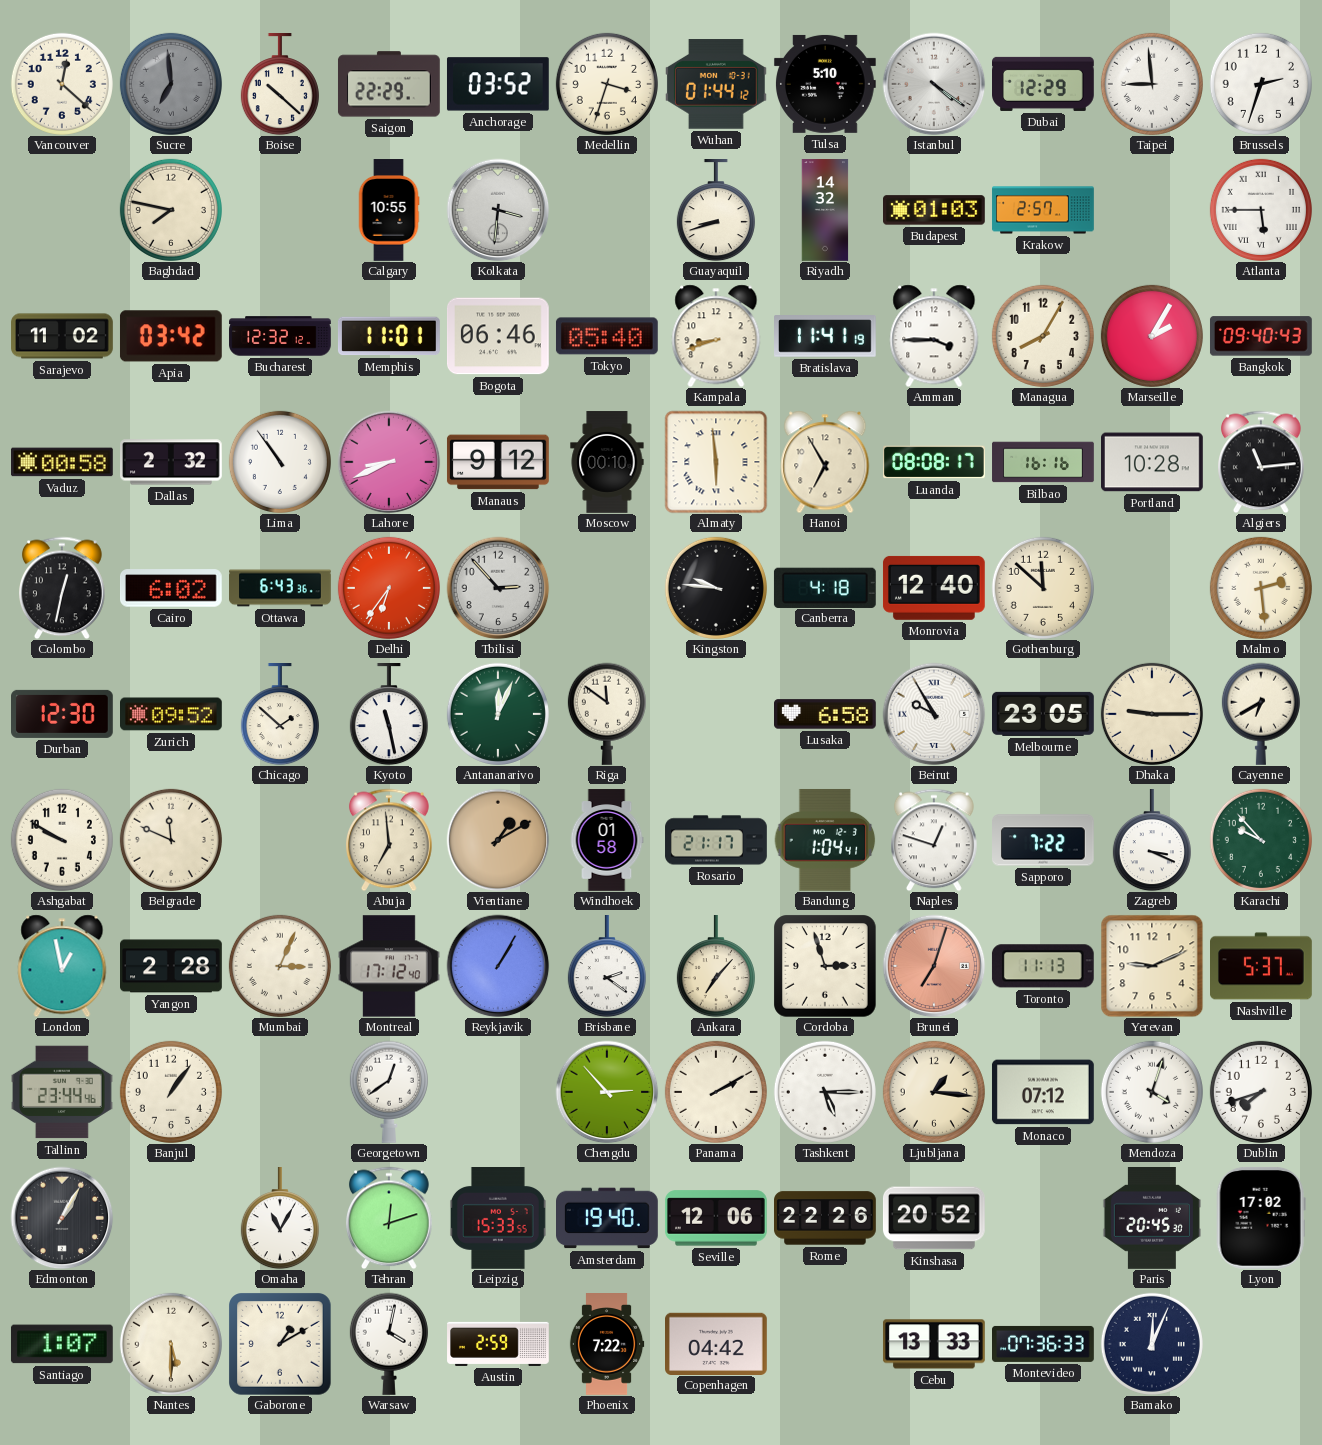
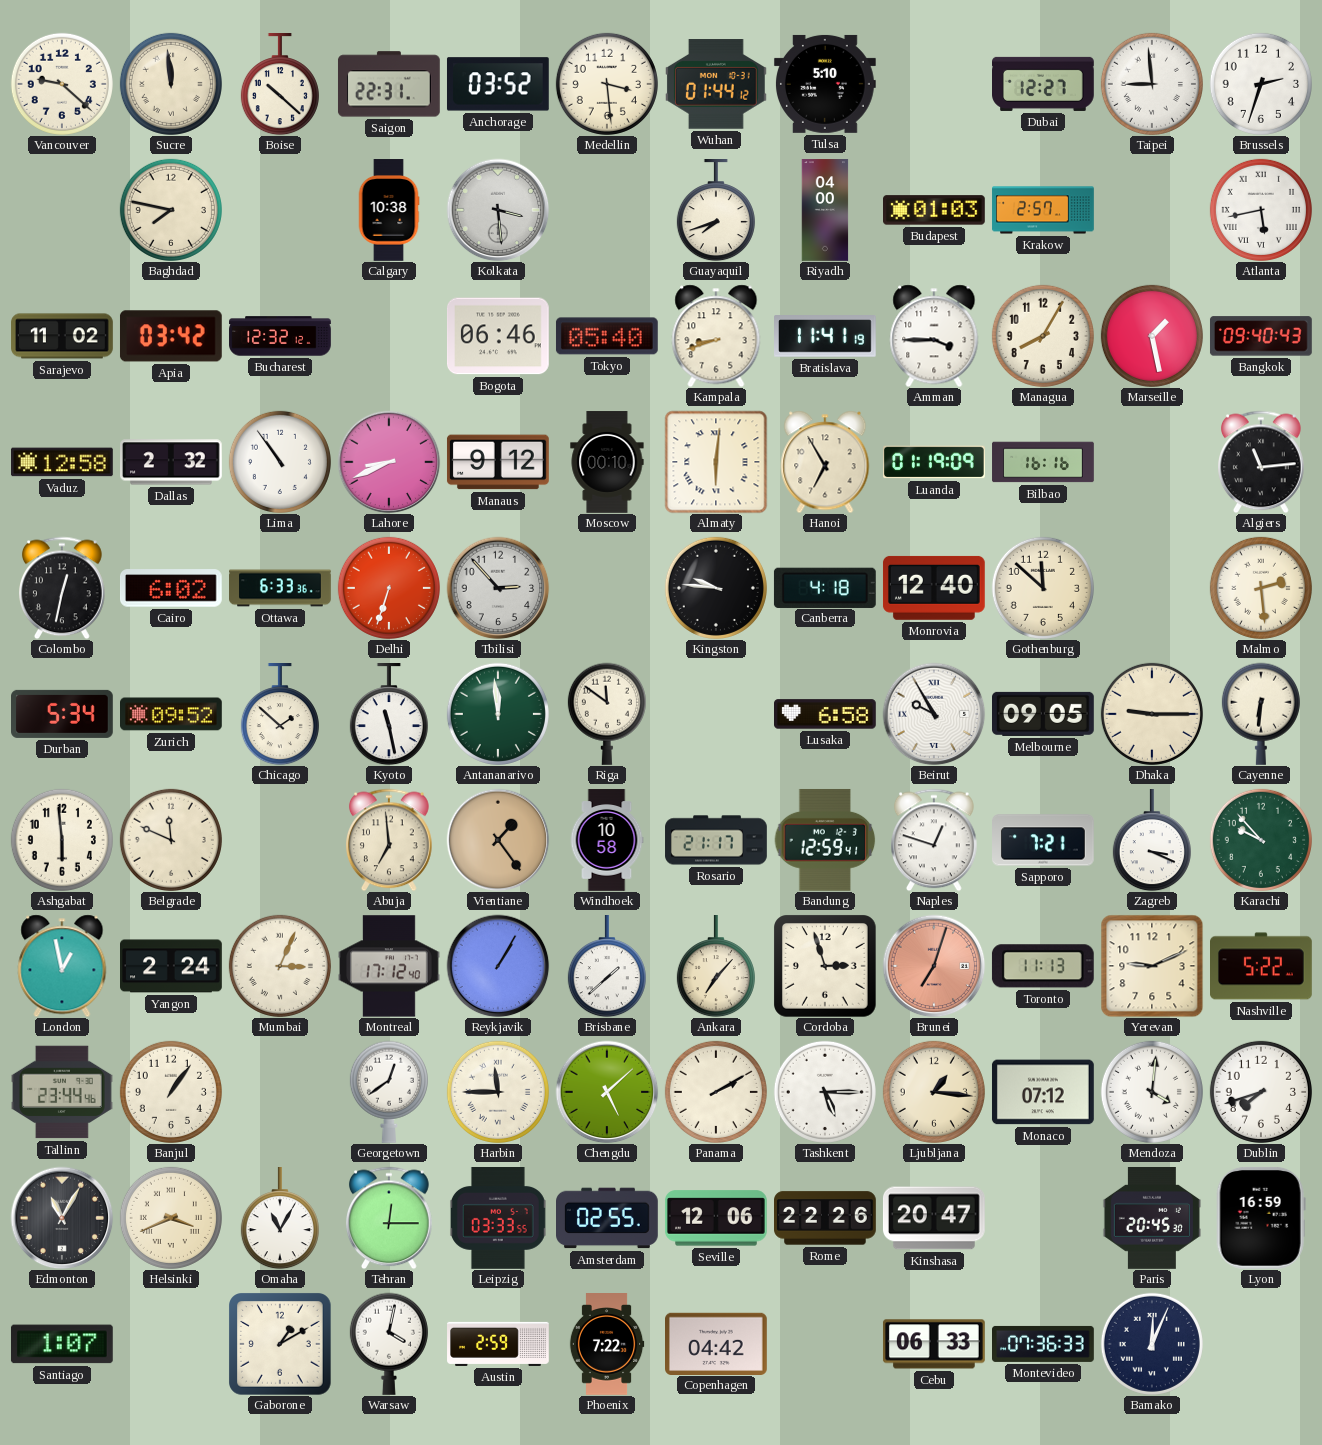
Vancouver: 12:22 -> 9:22 (62, 84)
Sucre: 6:59 -> 11:59 (171, 84)
Sucre dial: grey -> cream (171, 84)
Saigon: 22:29 -> 22:31 (389, 84)
Medellin: 3:33 -> 3:29 (607, 84)
Istanbul: 4:21 -> none (934, 84)
Dubai: 12:29 -> 12:27 (1044, 84)
Calgary: 10:55 -> 10:38 (389, 210)
Kolkata: 3:31 -> 3:29 (498, 210)
Guayaquil: 8:42 -> 7:42 (716, 211)
Riyadh: 14:32 -> 04:00 (825, 210)
Atlanta: 5:45 -> 5:43 (1261, 210)
Memphis: 11:01 -> none (389, 336)
Marseille: 2:05 -> 1:28 (1152, 336)
Vaduz: 00:58 -> 12:58 (63, 462)
Almaty: 5:59 -> 6:01 (716, 462)
Luanda: 08:08 -> 01:19 (935, 462)
Portland: 10:28 -> none (1153, 462)
Ottawa: 6:43 -> 6:33 (280, 588)
Delhi: 6:36 -> 6:33 (389, 588)
Durban: 12:30 -> 5:34 (63, 714)
Antananarivo: 12:04 -> 11:59 (498, 714)
Melbourne: 23:05 -> 09:05 (1044, 714)
Cayenne: 6:40 -> 6:31 (1261, 714)
Ashgabat: 9:50 -> 5:59 (62, 840)
Vientiane: 1:10 -> 1:24 (498, 840)
Windhoek: 01:58 -> 10:58 (607, 840)
Bandung: 1:04 -> 12:59 (825, 840)
Sapporo: 7:22 -> 7:21 (1044, 840)
Yangon: 2:28 -> 2:24 (172, 966)
Brisbane: 2:21 -> 1:38 (607, 967)
Nashville: 5:37 -> 5:22 (1262, 966)
Harbin: none -> 11:45 (498, 1092)
Chengdu: 2:53 -> 5:08 (607, 1092)
Mendoza: 4:03 -> 4:01 (1152, 1092)
Edmonton: 1:05 -> 11:05 (62, 1218)
Helsinki: none -> 3:41 (171, 1218)
Tehran: 12:12 -> 12:15 (390, 1218)
Leipzig: 15:33 -> 03:33 (498, 1219)
Amsterdam: 19:40 -> 02:55 (608, 1218)
Kinshasa: 20:52 -> 20:47 (934, 1218)
Lyon: 17:02 -> 16:59 (1261, 1218)
Nantes: 5:30 -> none (171, 1344)
Cebu: 13:33 -> 06:33 (934, 1344)
